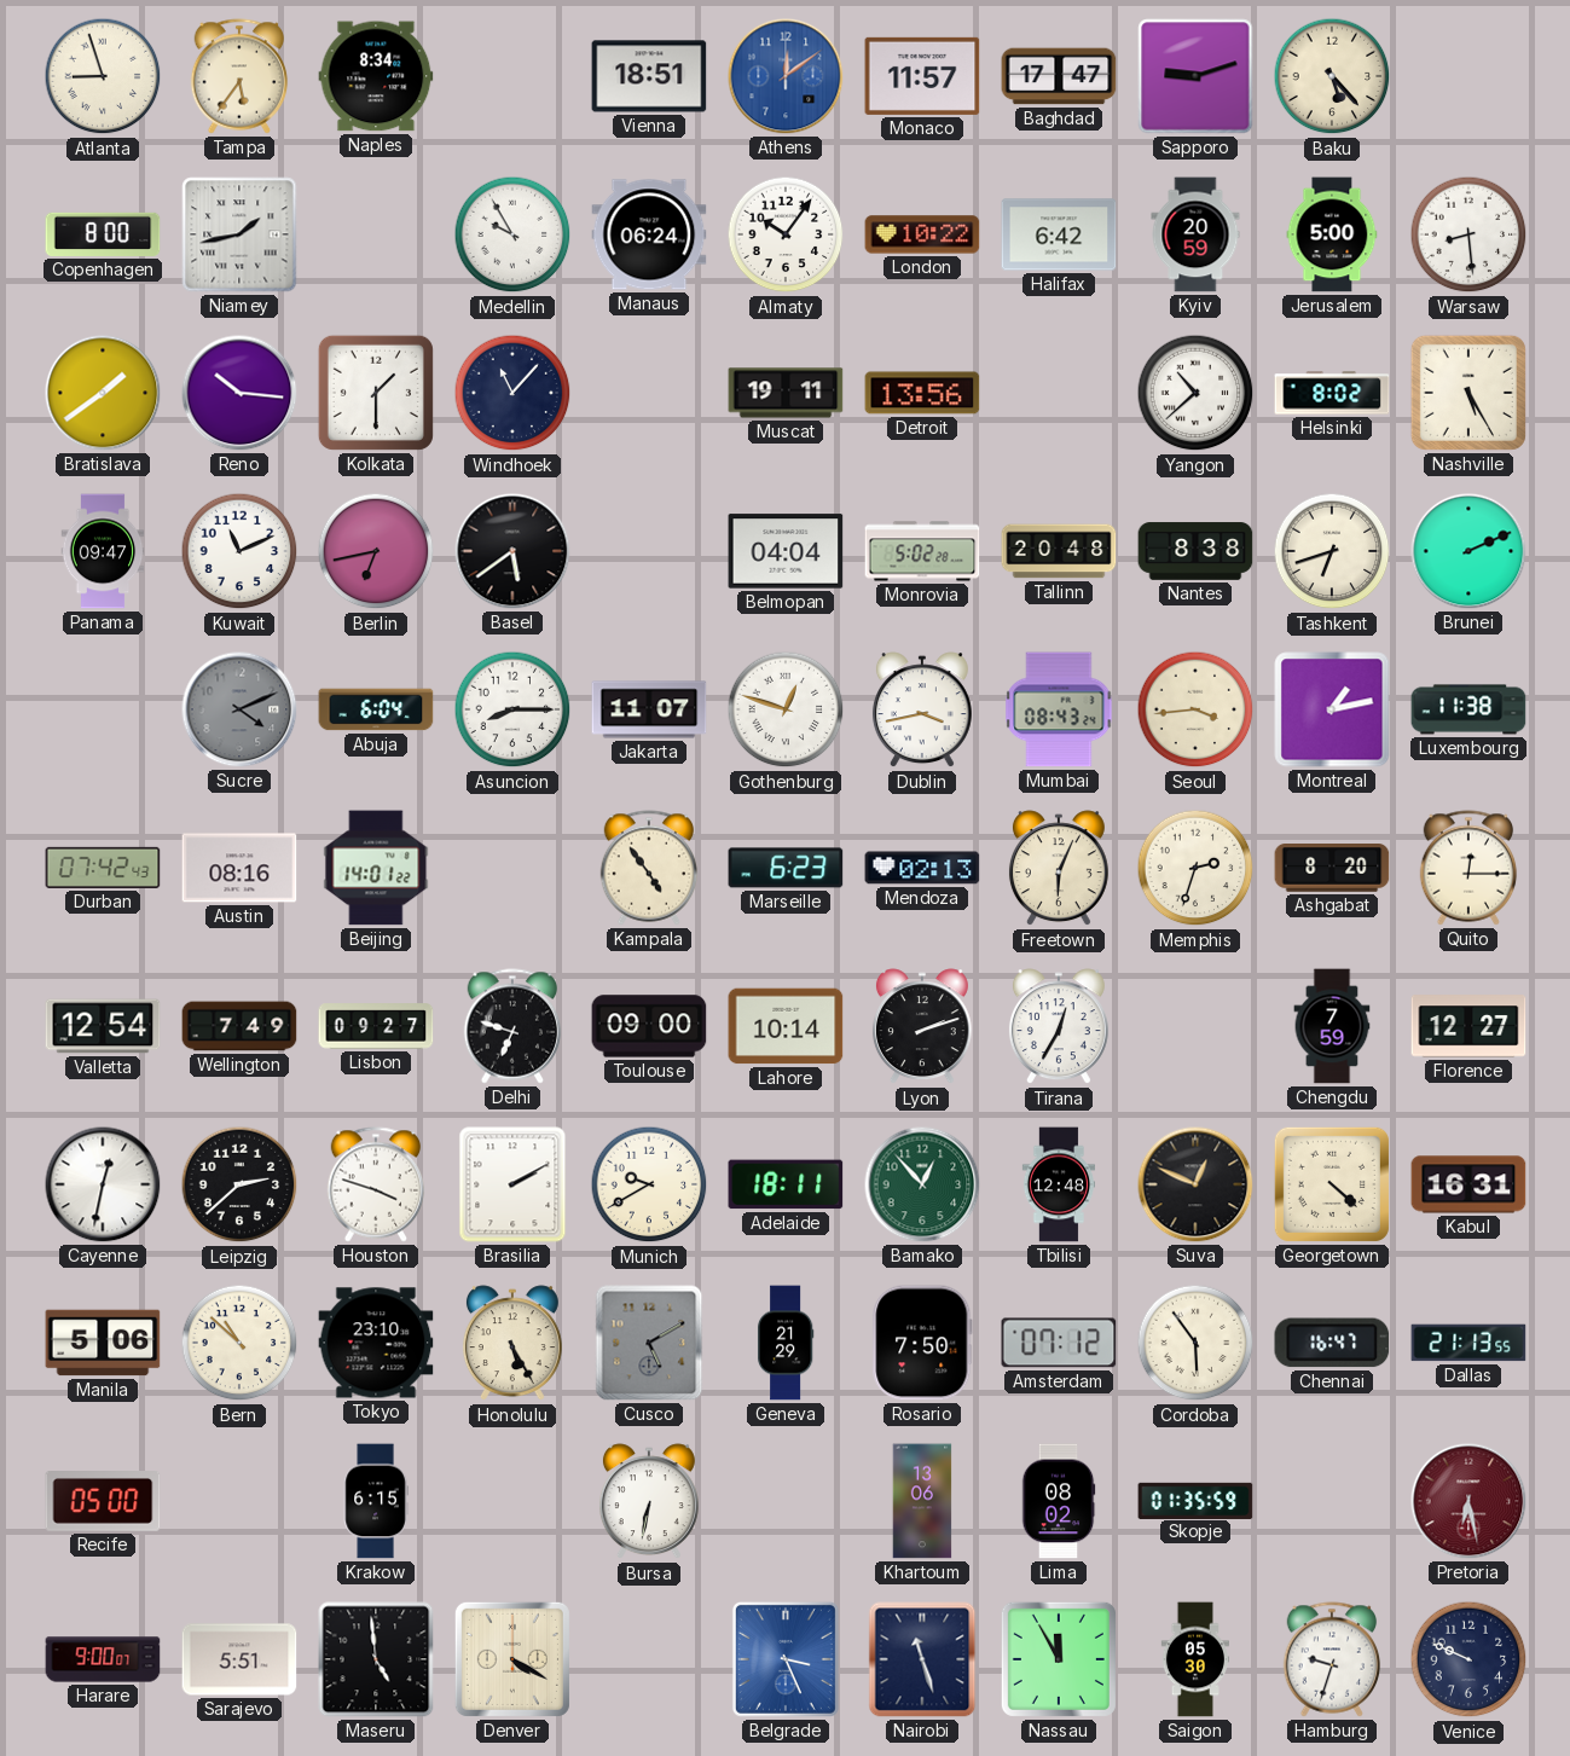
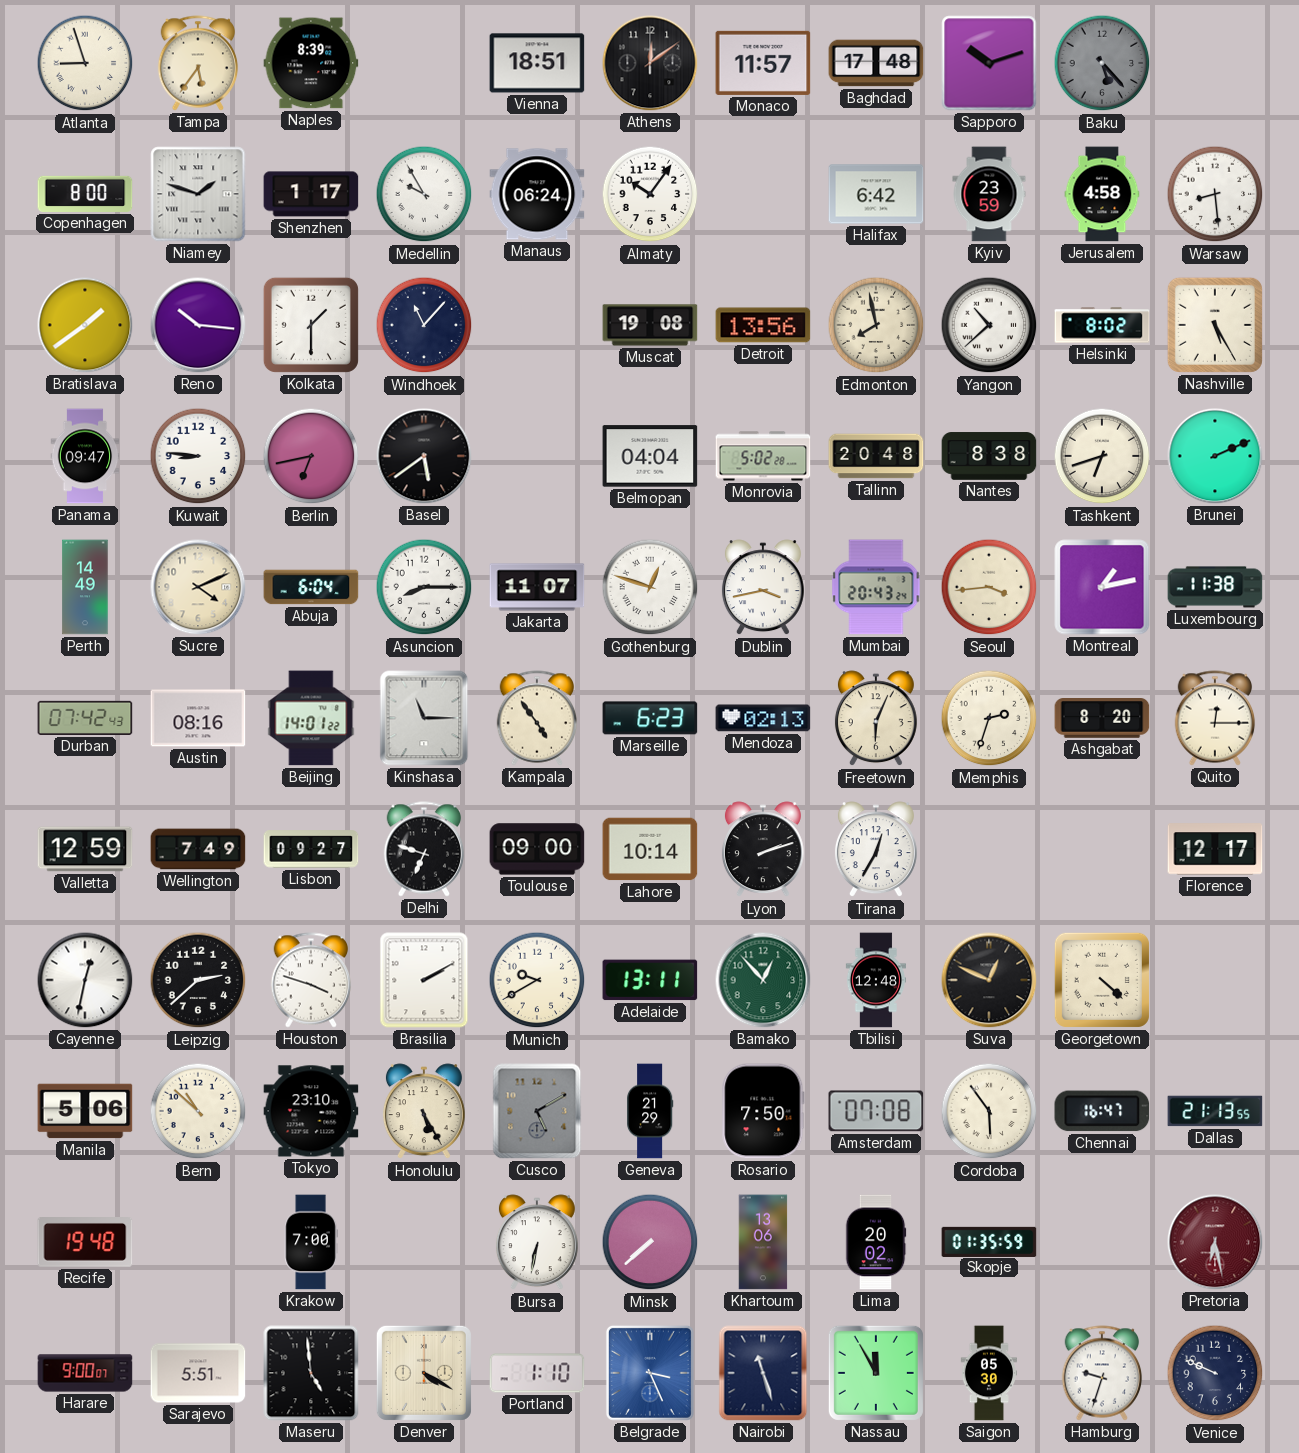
Naples: 8:34 -> 8:39 (311, 63)
Athens dial: blue -> black (650, 63)
Baghdad: 17:47 -> 17:48 (876, 63)
Sapporo: 9:12 -> 10:12 (989, 63)
Baku dial: cream -> grey (1102, 63)
Niamey: 1:43 -> 1:48 (198, 194)
Shenzhen: none -> 1:17 (311, 194)
London: 10:22 -> none (922, 234)
Kyiv: 20:59 -> 23:59 (989, 194)
Jerusalem: 5:00 -> 4:58 (1102, 194)
Muscat: 19:11 -> 19:08 (650, 325)
Edmonton: none -> 7:58 (876, 325)
Kuwait: 11:11 -> 8:46 (198, 456)
Perth: none -> 14:49 (85, 587)
Sucre dial: grey -> cream (198, 587)
Mumbai: 08:43 -> 20:43 (876, 587)
Kinshasa: none -> 11:15 (424, 718)
Valletta: 12:54 -> 12:59 (85, 849)
Chengdu: 7:59 -> none (1332, 1026)
Florence: 12:27 -> 12:17 (1215, 849)
Adelaide: 18:11 -> 13:11 (650, 980)
Kabul: 16:31 -> none (1468, 1184)
Amsterdam: 07:12 -> 07:08 (876, 1111)
Recife: 05:00 -> 19:48 (85, 1243)
Krakow: 6:15 -> 7:00 (311, 1242)
Minsk: none -> 7:38 (650, 1242)
Lima: 08:02 -> 20:02 (876, 1242)
Portland: none -> 1:10 (537, 1373)
